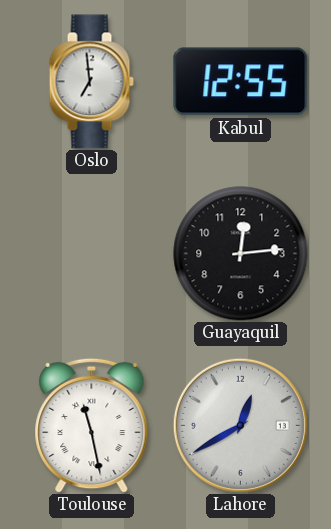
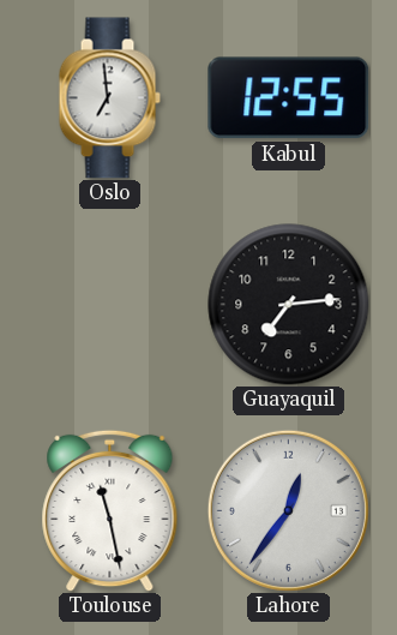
Guayaquil: 12:14 -> 7:14 (289, 305)
Lahore: 12:40 -> 12:36 (288, 510)
